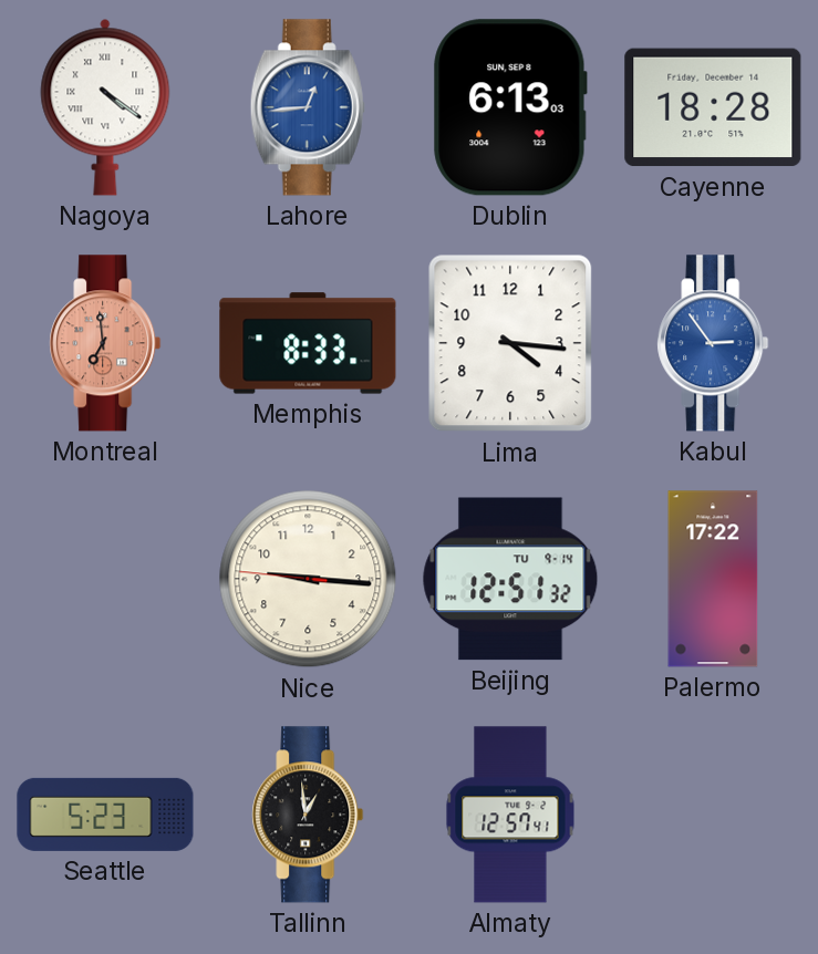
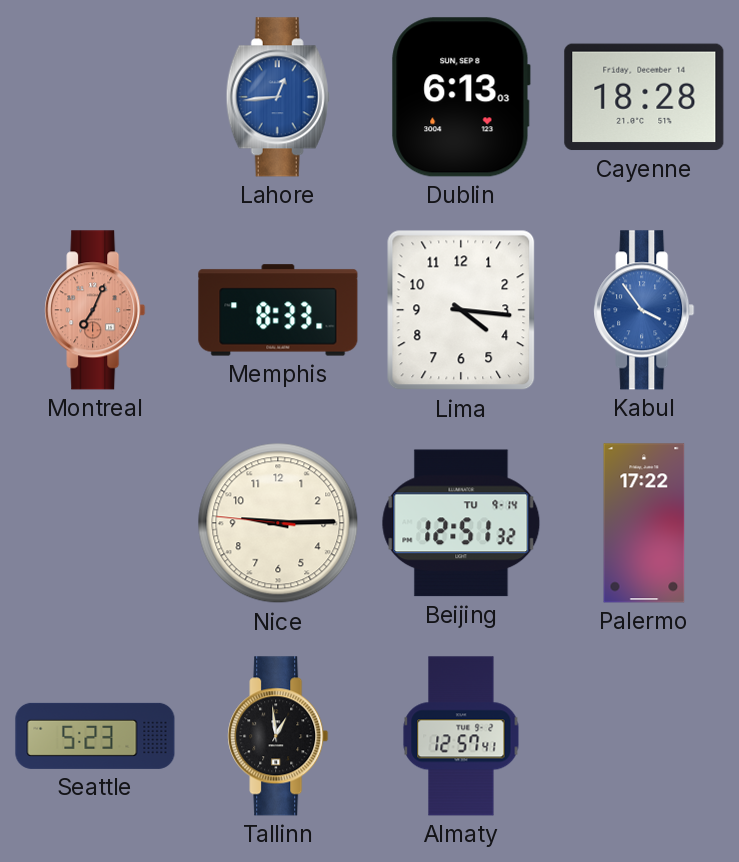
Nagoya: 4:21 -> none (105, 107)
Montreal: 6:59 -> 7:04 (95, 310)
Kabul: 2:54 -> 3:54 (644, 310)
Nice: 9:15 -> 9:14 (278, 523)
